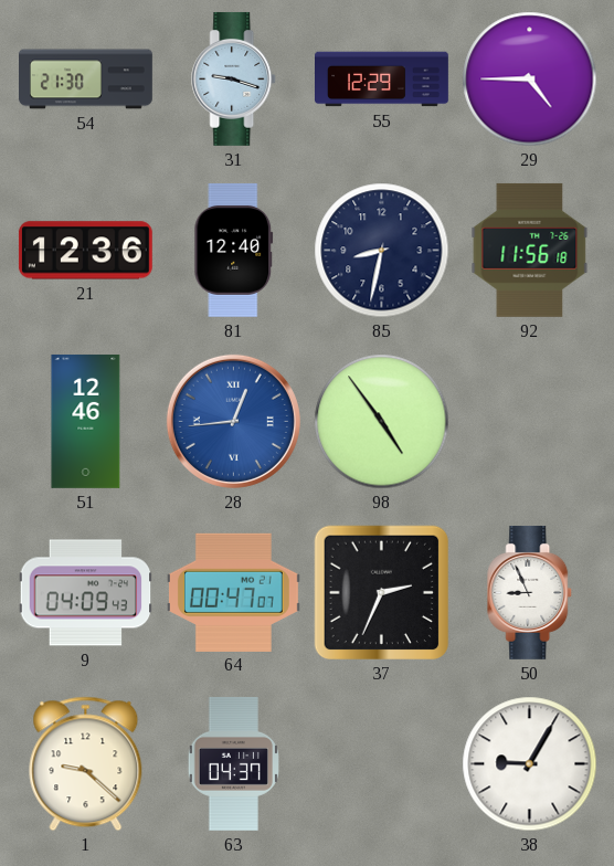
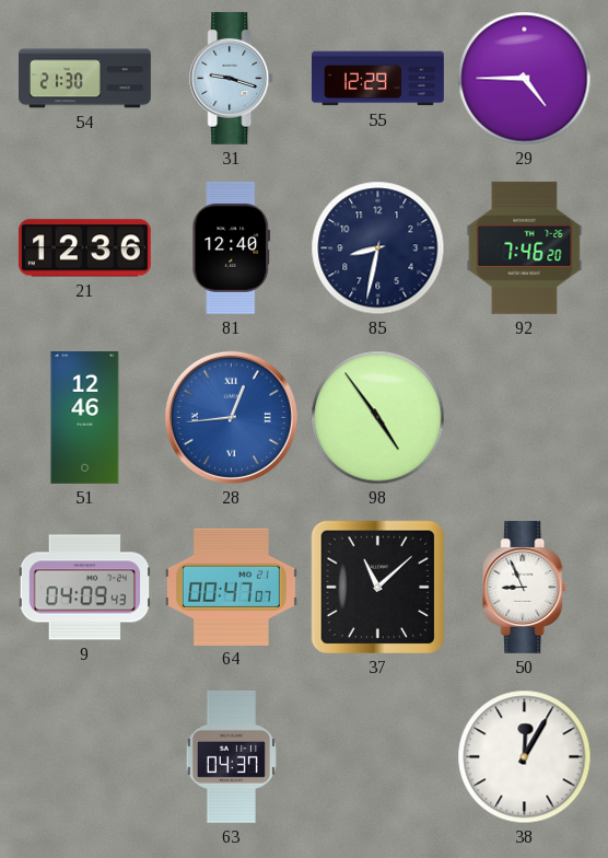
92: 11:56 -> 7:46 (525, 247)
37: 2:34 -> 11:08 (378, 588)
1: 9:22 -> none (86, 764)
38: 9:05 -> 12:05 (525, 757)
